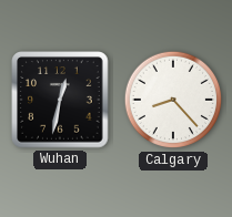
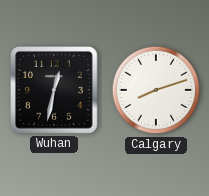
Calgary: 8:23 -> 8:12 (156, 90)
